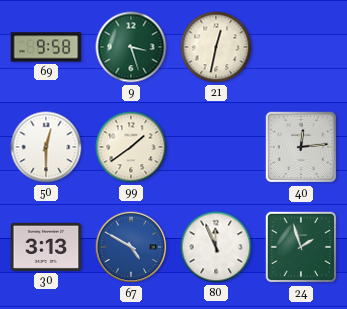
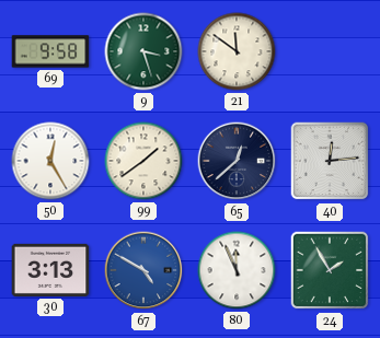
21: 12:32 -> 11:51 (237, 51)
50: 12:30 -> 12:25 (50, 161)
65: none -> 12:38 (237, 161)
24: 1:57 -> 1:55 (330, 270)
